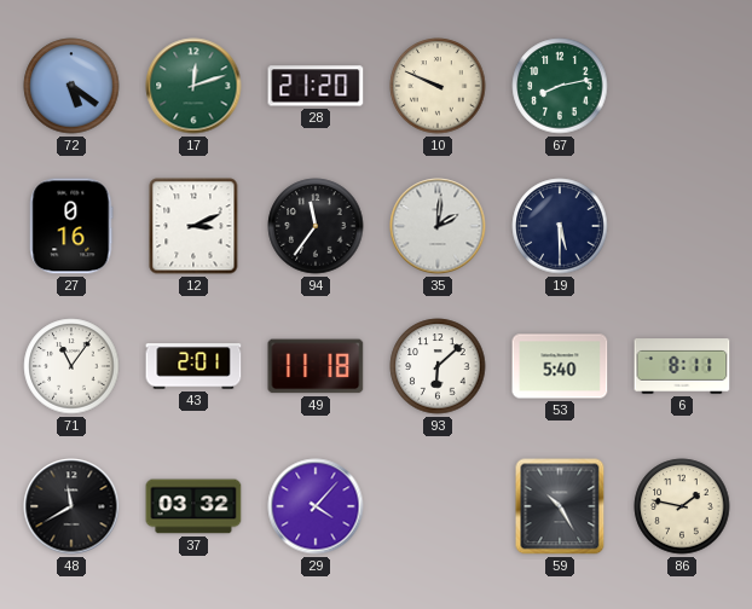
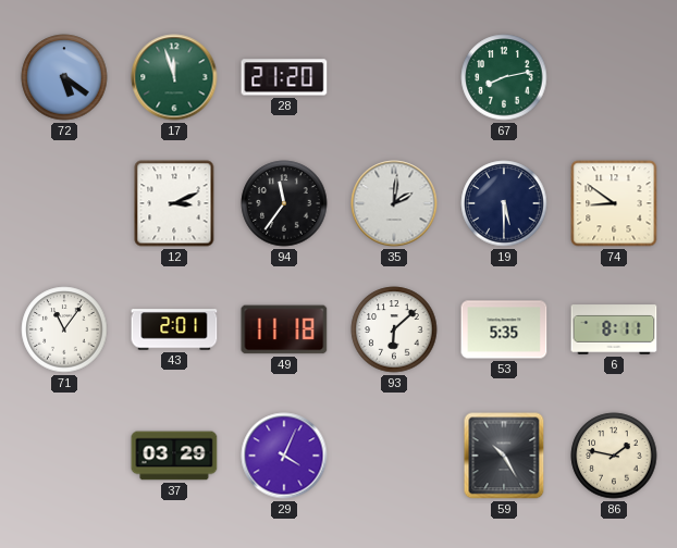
17: 12:12 -> 11:57 (174, 77)
10: 9:49 -> none (438, 86)
27: 0:16 -> none (71, 226)
74: none -> 8:51 (614, 203)
53: 5:40 -> 5:35 (504, 329)
48: 11:40 -> none (71, 506)
37: 03:32 -> 03:29 (174, 456)
29: 4:07 -> 4:04 (284, 456)
